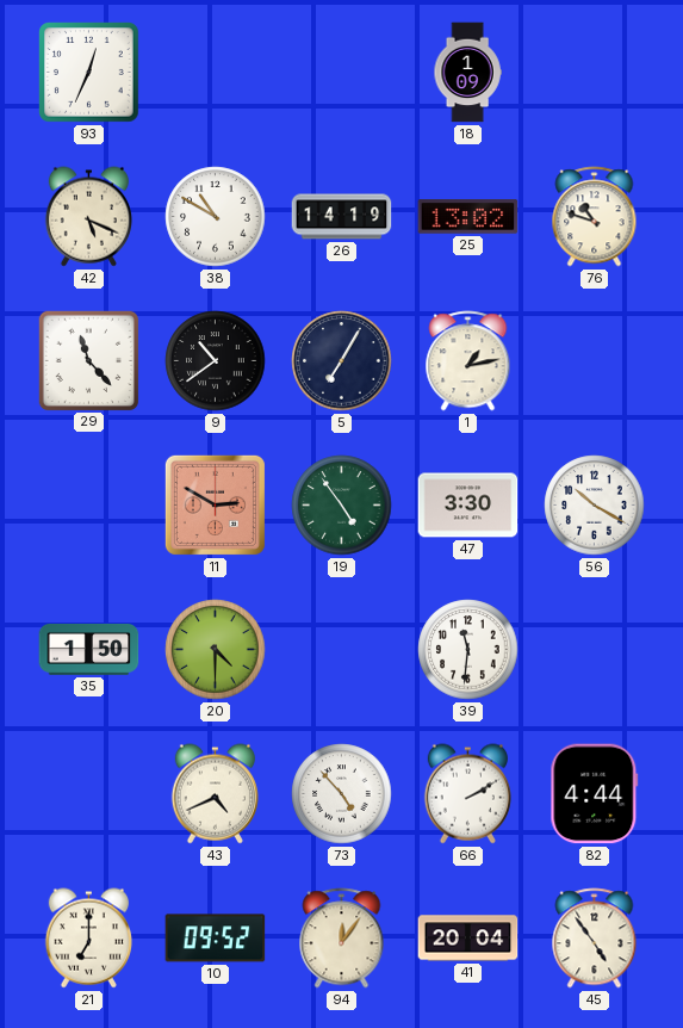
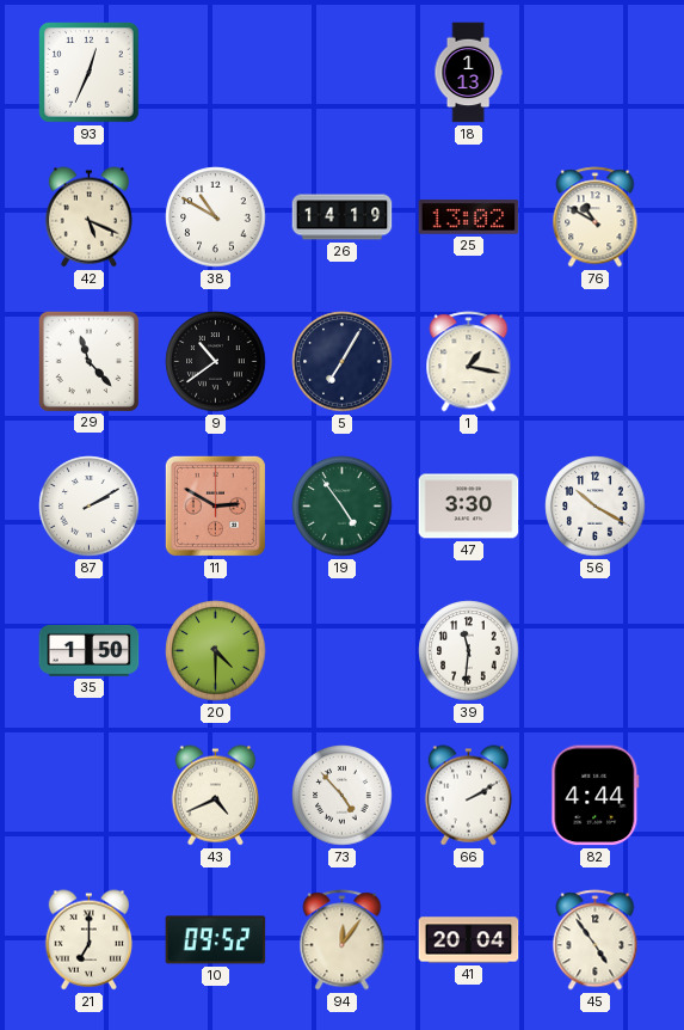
18: 1:09 -> 1:13 (468, 73)
76: 10:48 -> 10:50 (596, 217)
1: 1:13 -> 1:17 (469, 362)
87: none -> 2:10 (90, 507)
